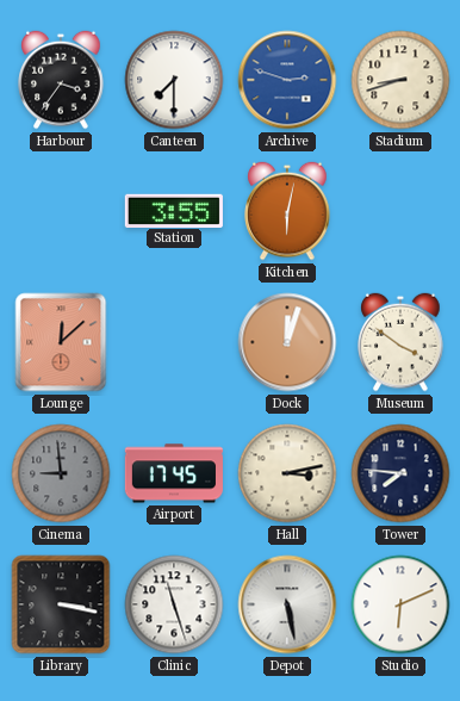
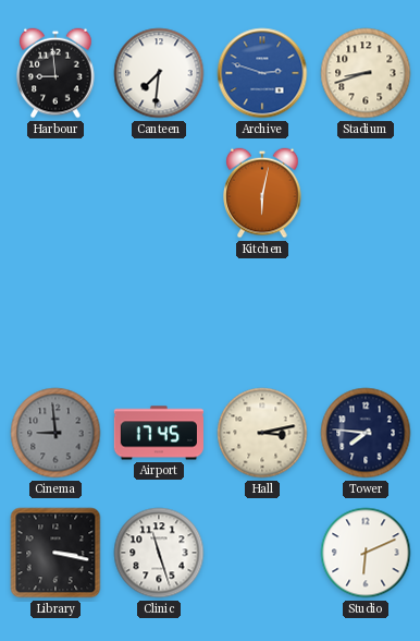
Harbour: 3:36 -> 8:59 (55, 73)
Canteen: 7:30 -> 7:31 (159, 73)
Station: 3:55 -> none (174, 210)
Lounge: 12:08 -> none (61, 342)
Dock: 12:03 -> none (287, 342)
Museum: 3:51 -> none (400, 342)
Depot: 5:28 -> none (287, 604)
